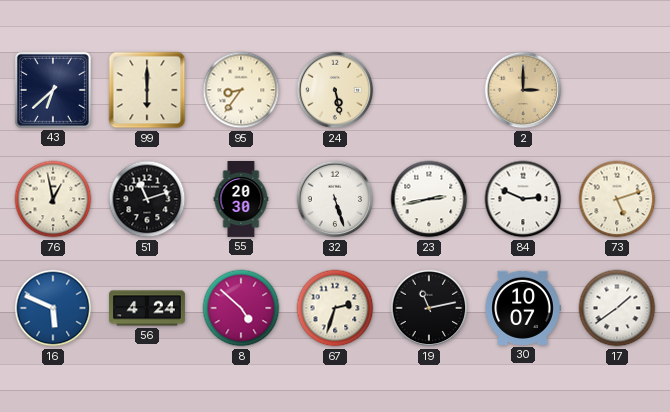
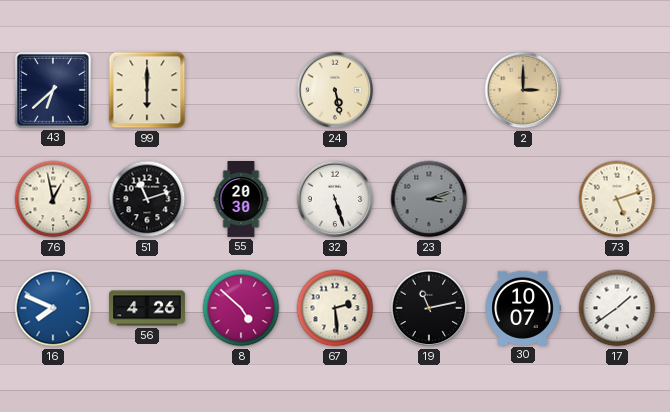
95: 8:36 -> none (241, 90)
23: 2:43 -> 3:12 (429, 199)
23 dial: white -> grey (429, 199)
84: 2:49 -> none (523, 199)
16: 5:49 -> 7:49 (53, 308)
56: 4:24 -> 4:26 (148, 308)
67: 2:33 -> 2:29 (335, 308)
